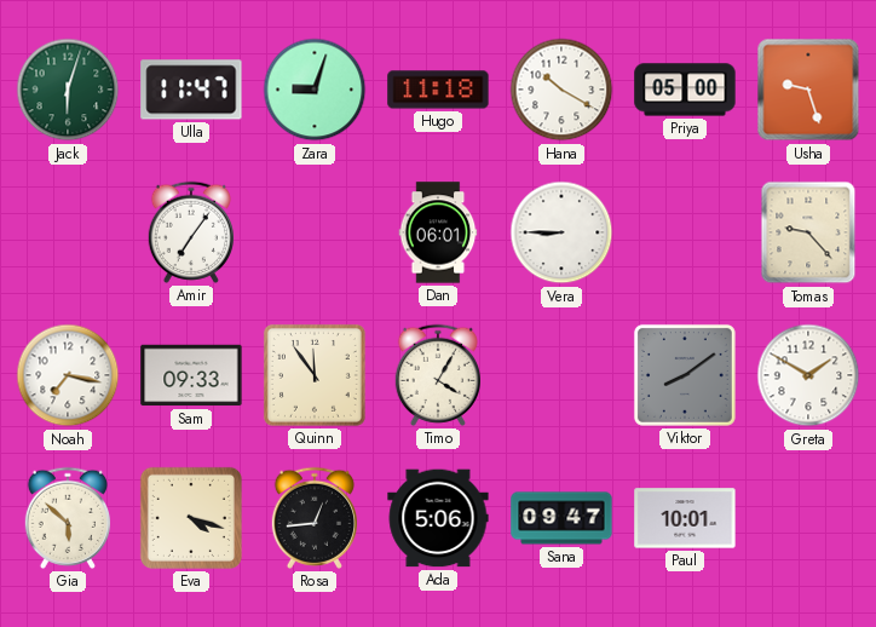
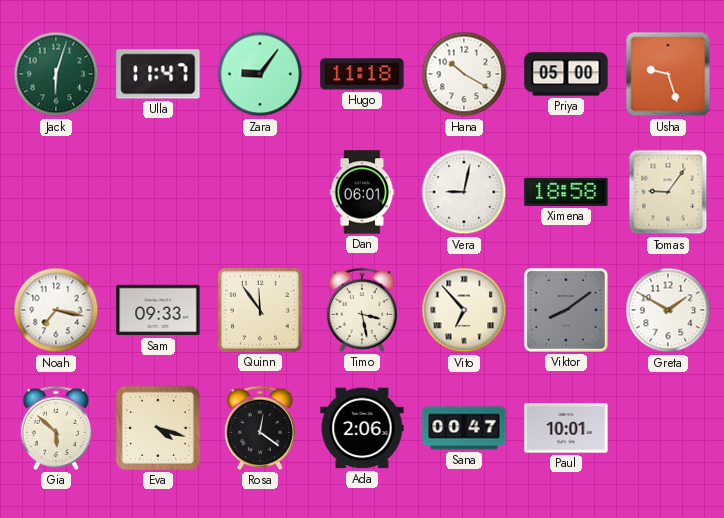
Zara: 9:03 -> 9:06 (260, 74)
Amir: 7:06 -> none (190, 232)
Vera: 8:45 -> 9:02 (464, 192)
Ximena: none -> 18:58 (566, 192)
Tomas: 9:23 -> 9:06 (668, 192)
Timo: 4:05 -> 3:28 (361, 310)
Vito: none -> 6:53 (464, 310)
Rosa: 12:44 -> 12:21 (259, 428)
Ada: 5:06 -> 2:06 (362, 428)
Sana: 09:47 -> 00:47 (464, 428)
